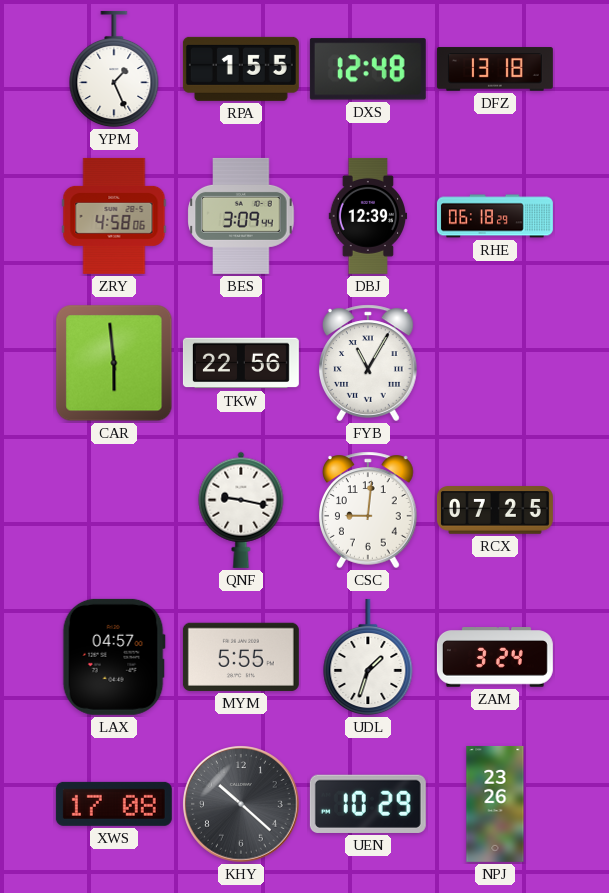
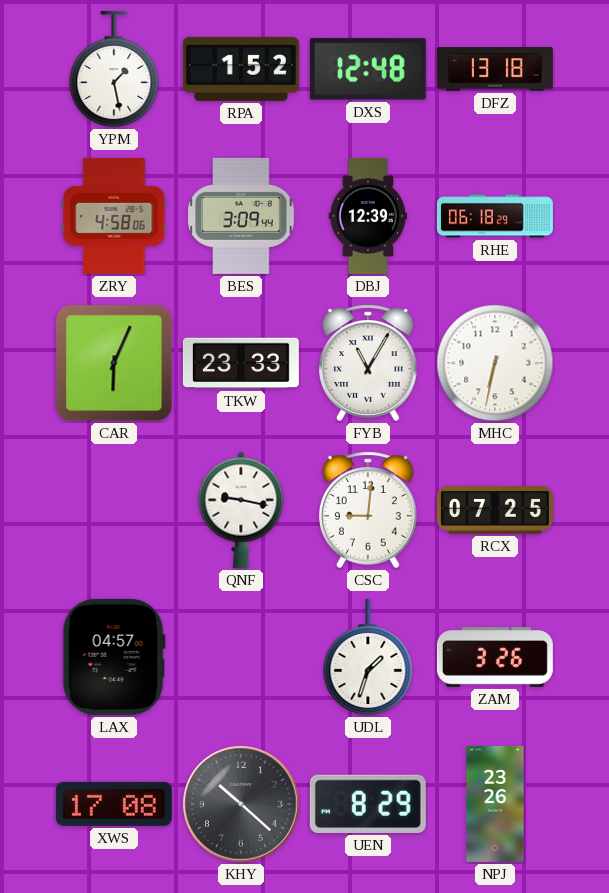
YPM: 1:26 -> 1:28 (114, 69)
RPA: 1:55 -> 1:52 (241, 69)
CAR: 5:59 -> 6:04 (114, 363)
TKW: 22:56 -> 23:33 (241, 363)
MHC: none -> 6:32 (495, 363)
MYM: 5:55 -> none (241, 657)
ZAM: 3:24 -> 3:26 (495, 658)
UEN: 10:29 -> 8:29 (368, 804)
